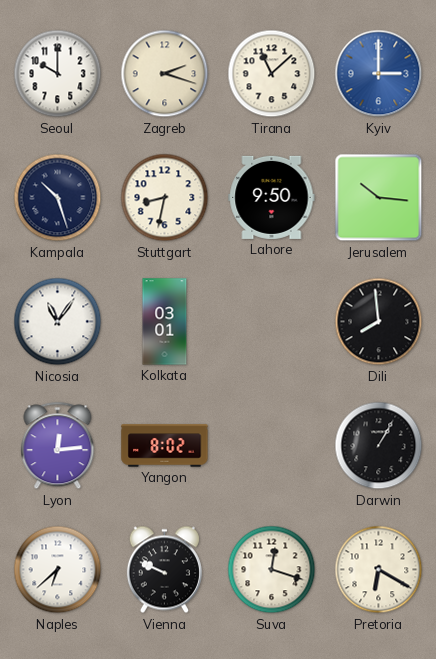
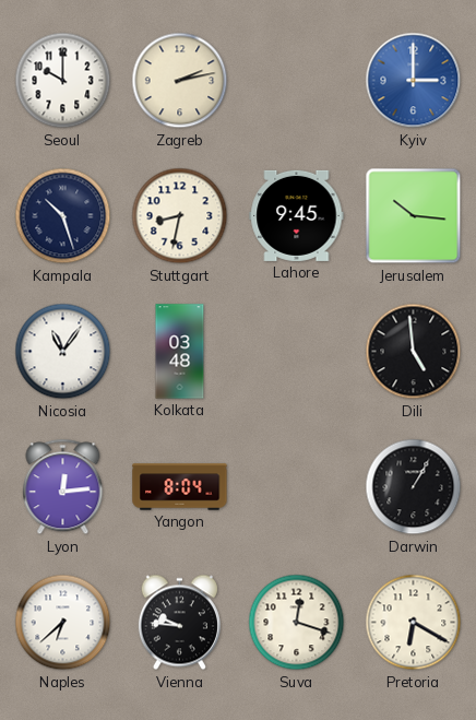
Zagreb: 2:18 -> 2:13 (180, 81)
Tirana: 11:08 -> none (272, 74)
Lahore: 9:50 -> 9:45 (297, 215)
Kolkata: 03:01 -> 03:48 (180, 352)
Dili: 7:59 -> 4:59 (414, 352)
Yangon: 8:02 -> 8:04 (180, 487)
Vienna: 9:49 -> 9:46 (179, 623)
